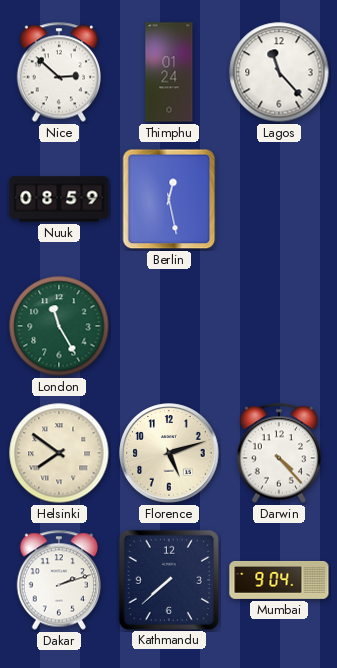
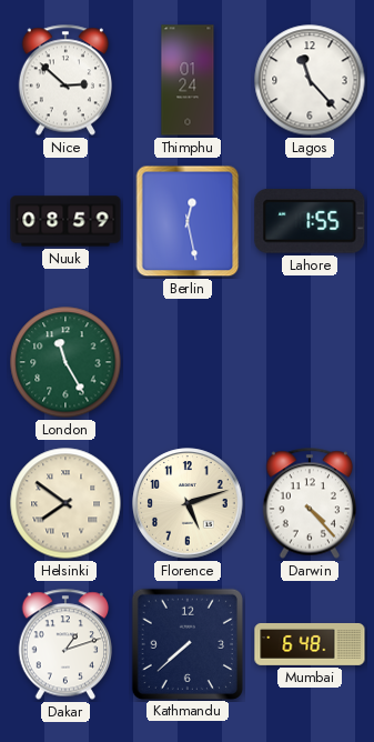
Lahore: none -> 1:55 (310, 221)
Dakar: 2:12 -> 1:12 (64, 644)
Mumbai: 9:04 -> 6:48 (310, 644)
